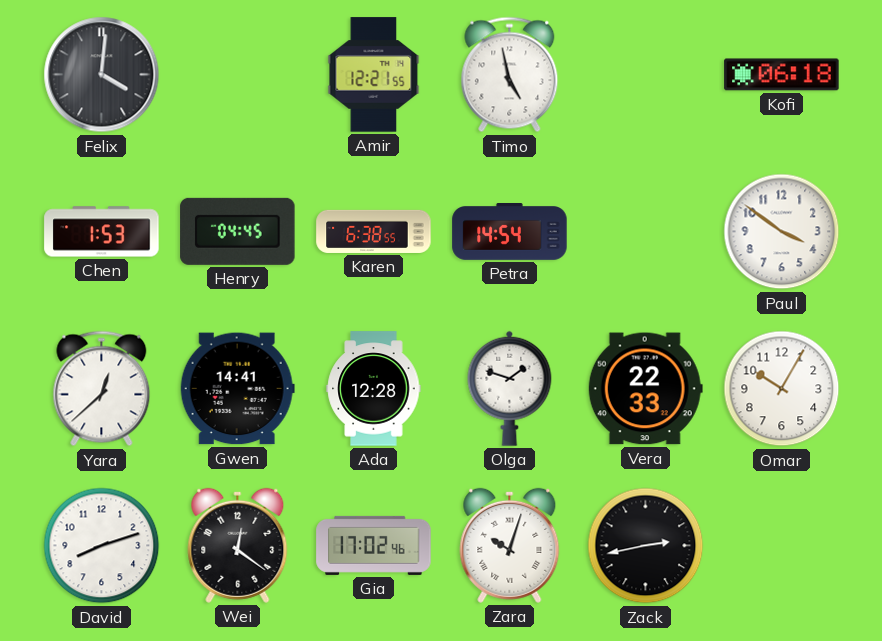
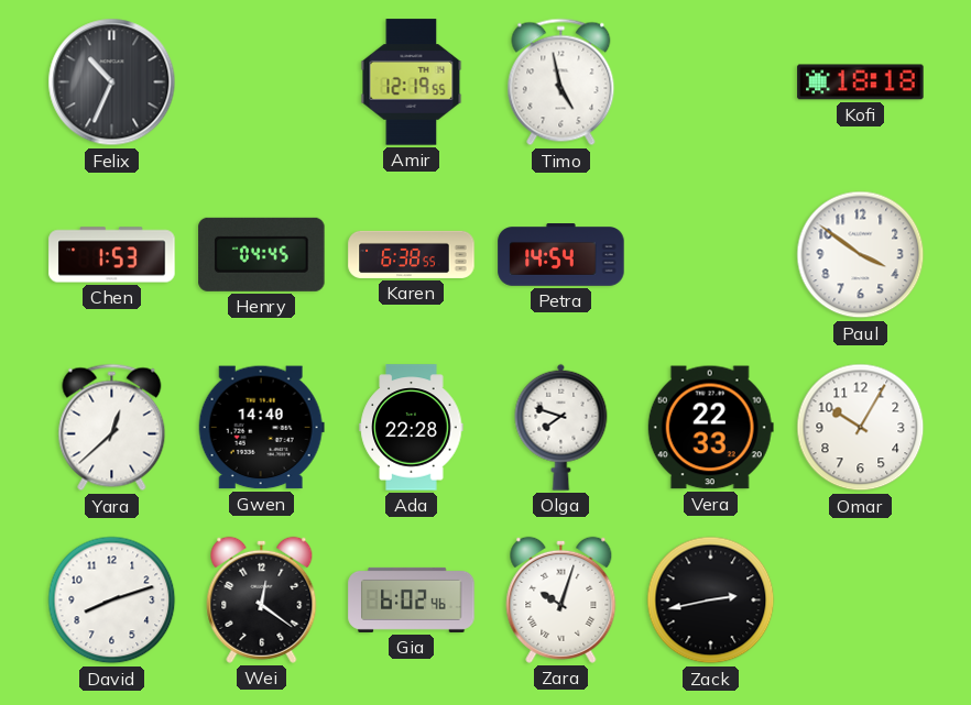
Felix: 4:01 -> 10:34 (112, 82)
Amir: 12:21 -> 12:19 (412, 82)
Kofi: 06:18 -> 18:18 (861, 82)
Gwen: 14:41 -> 14:40 (261, 428)
Ada: 12:28 -> 22:28 (412, 428)
Olga: 1:48 -> 7:48 (561, 427)
Gia: 17:02 -> 6:02 (412, 599)
